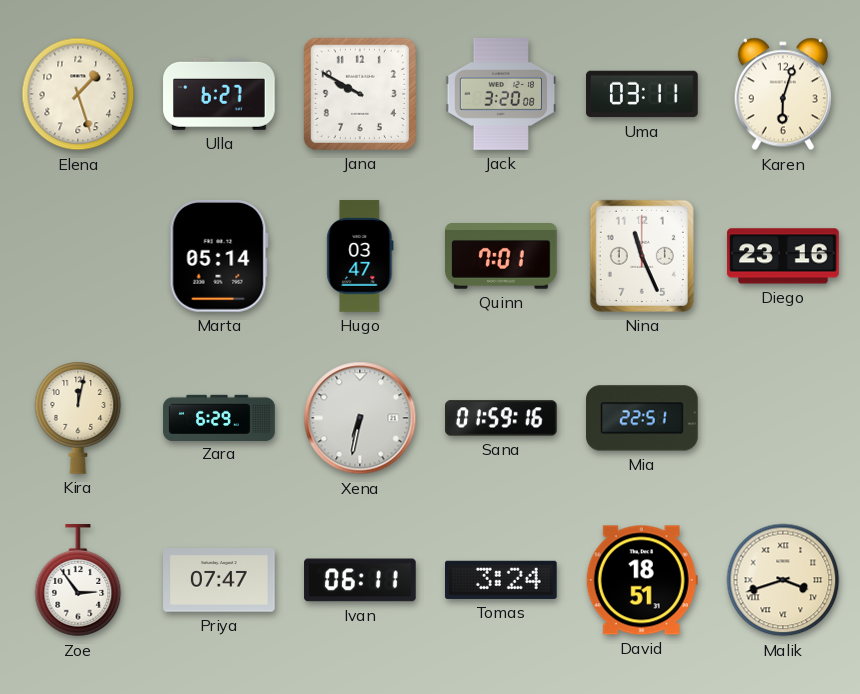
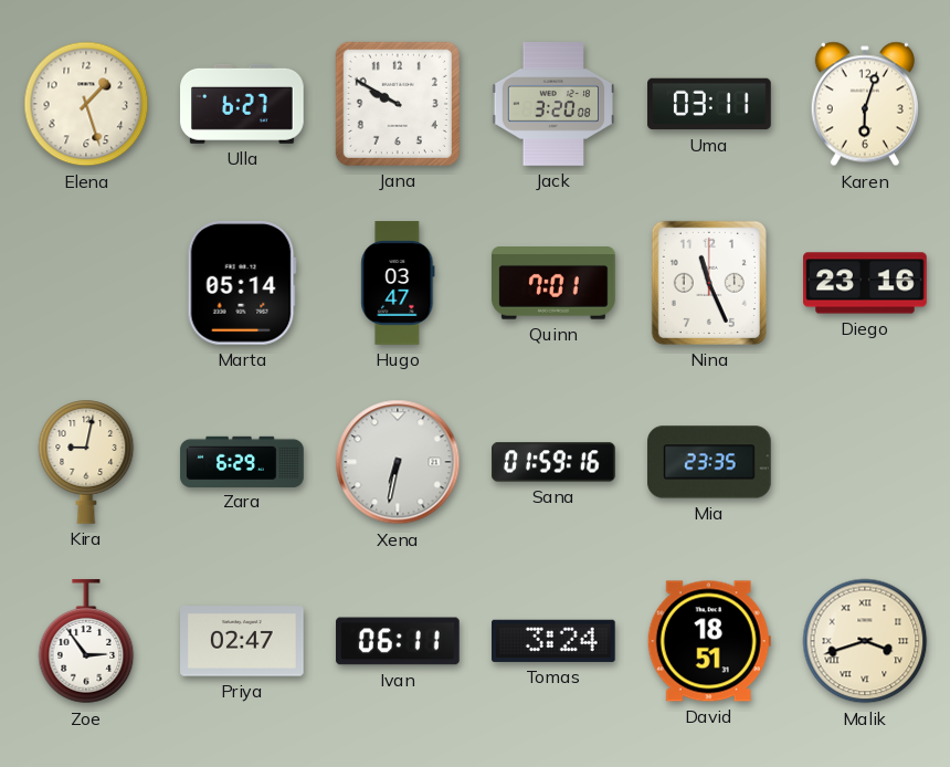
Kira: 12:02 -> 9:02 (86, 462)
Mia: 22:51 -> 23:35 (709, 462)
Priya: 07:47 -> 02:47 (242, 641)
